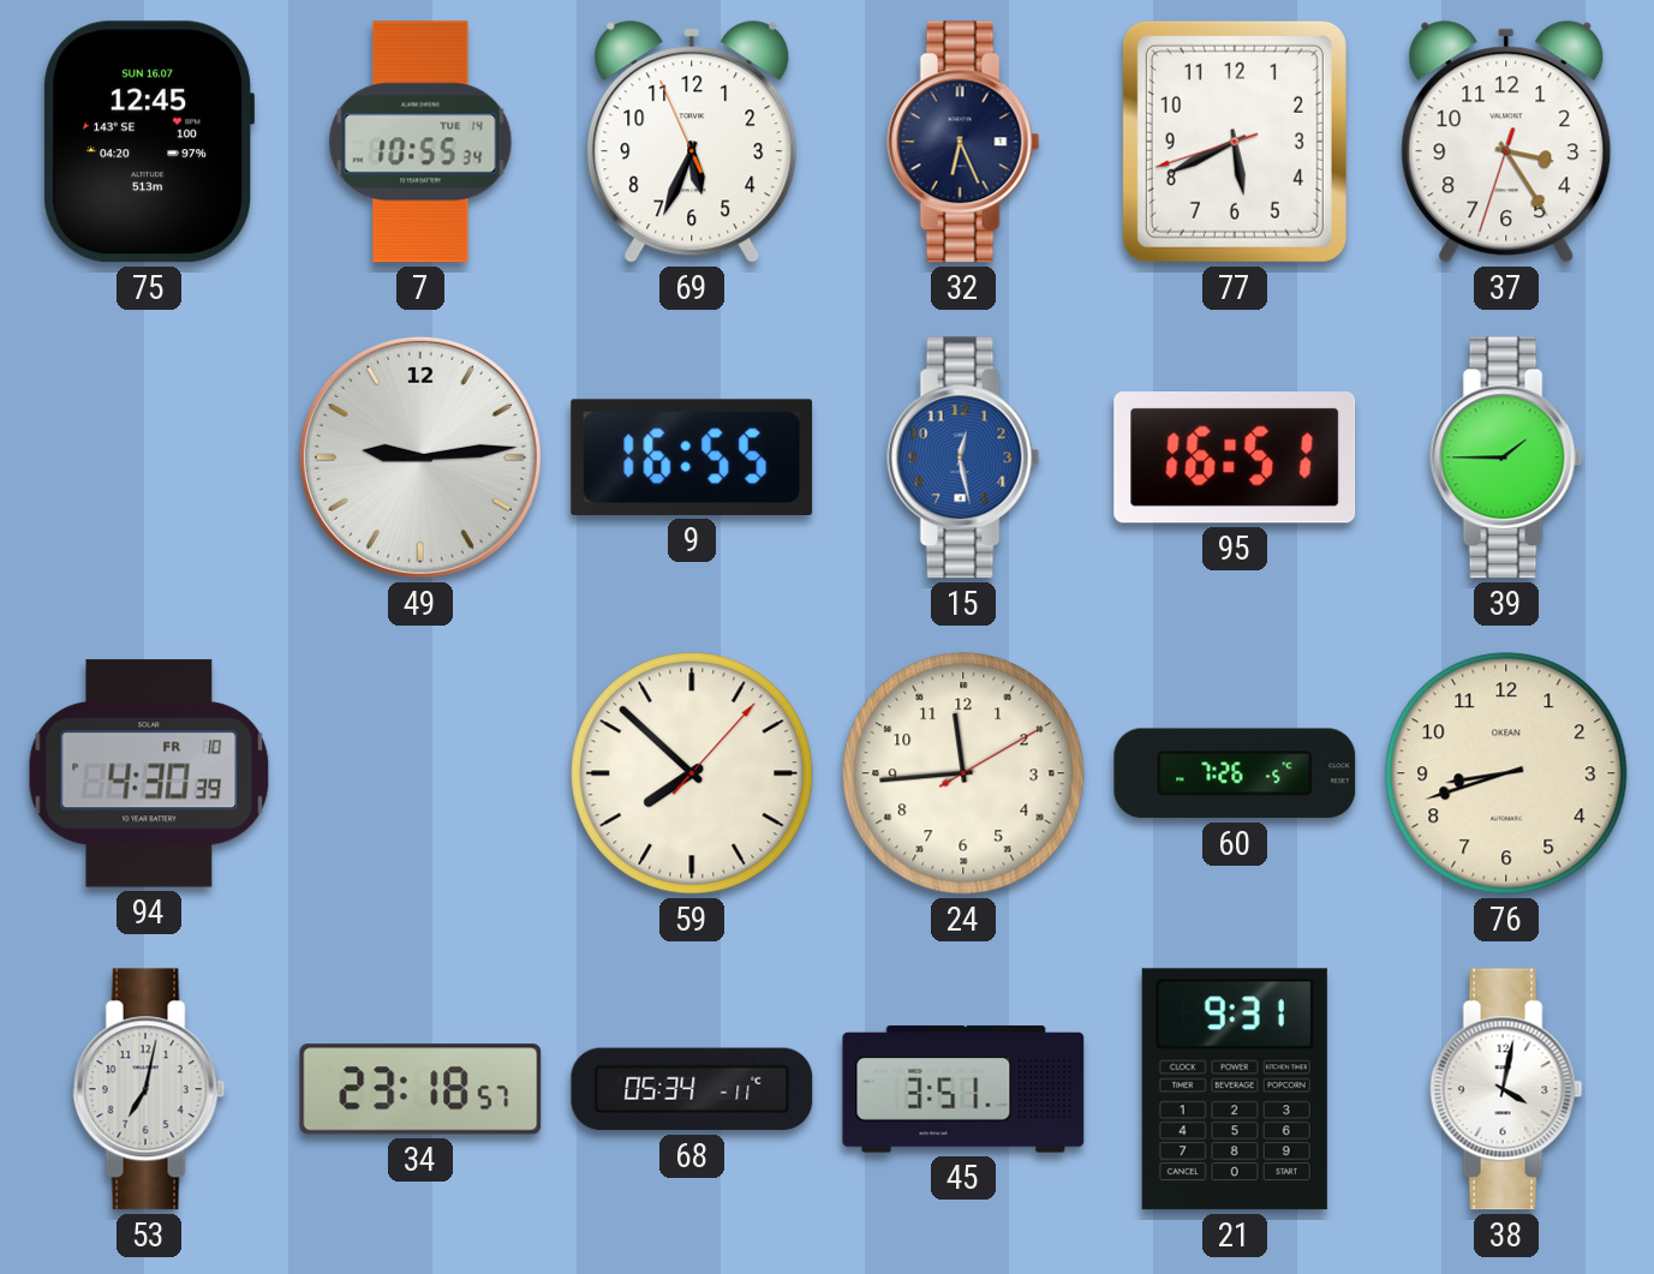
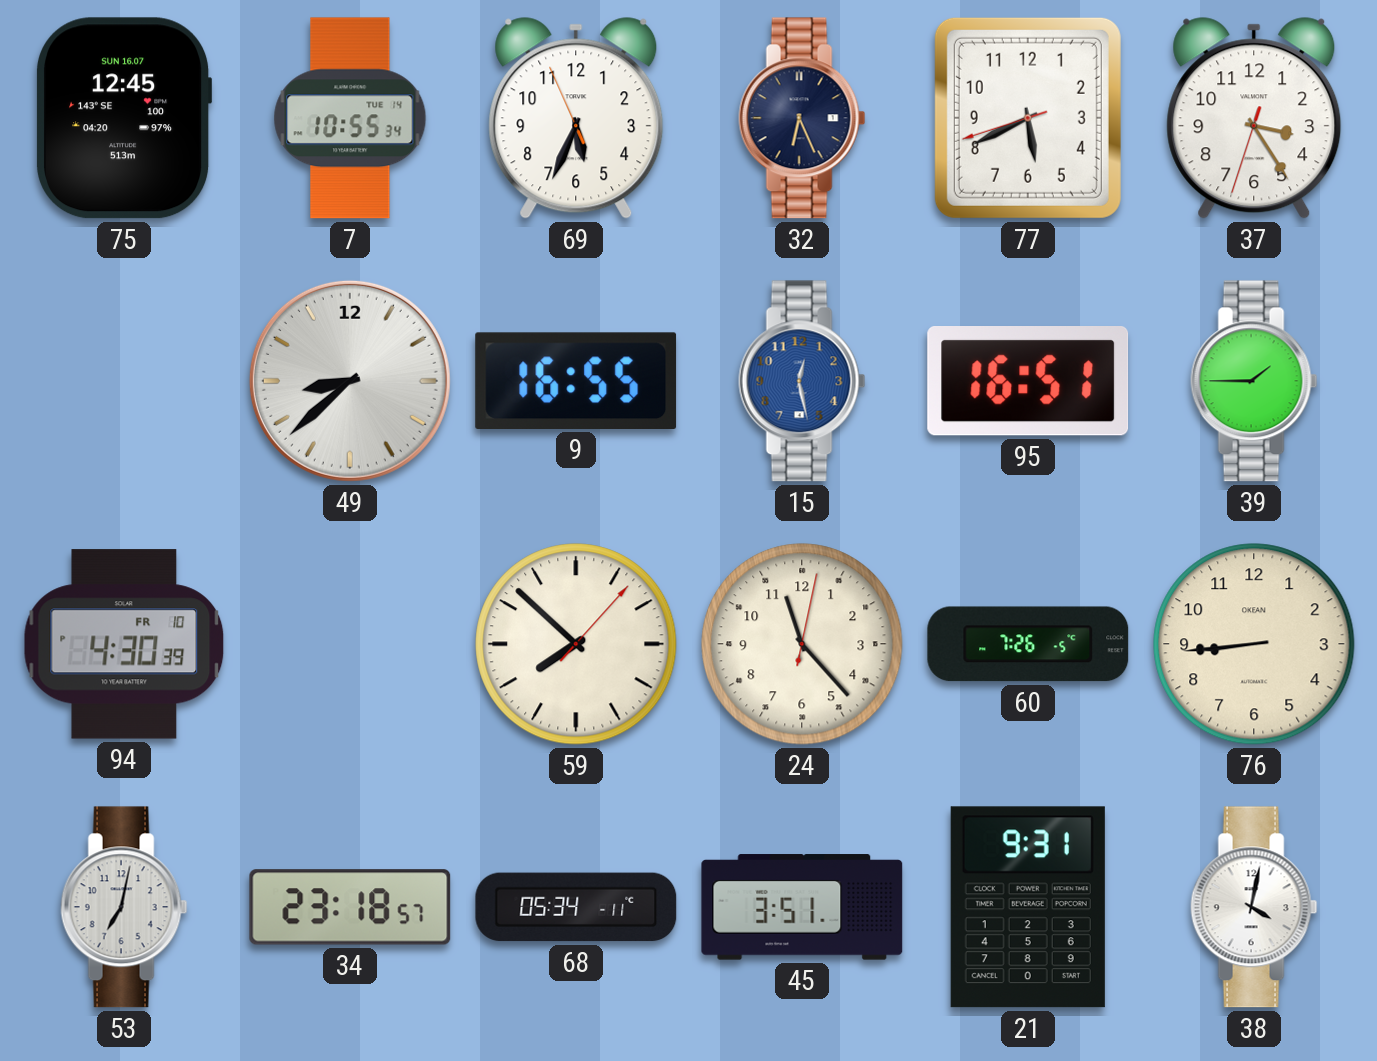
49: 9:14 -> 8:38 (350, 381)
24: 11:44 -> 11:23 (802, 644)
76: 8:42 -> 8:44 (1254, 644)
